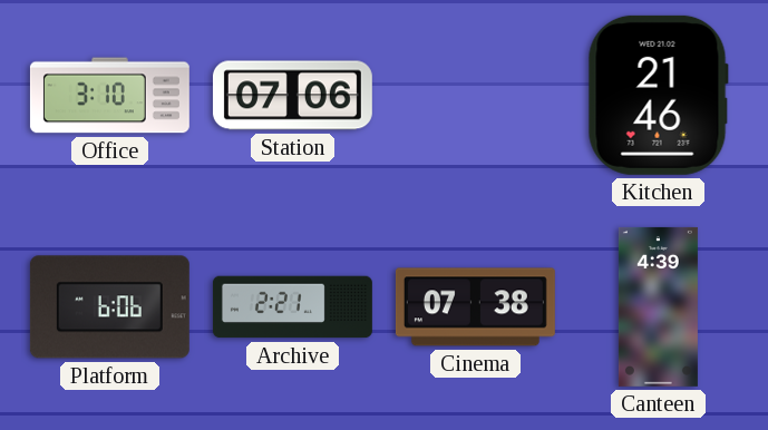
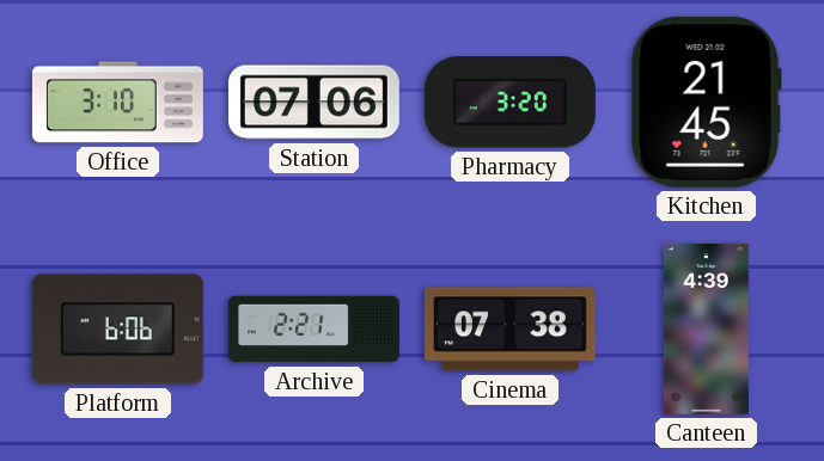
Pharmacy: none -> 3:20 (509, 103)
Kitchen: 21:46 -> 21:45 (706, 102)
